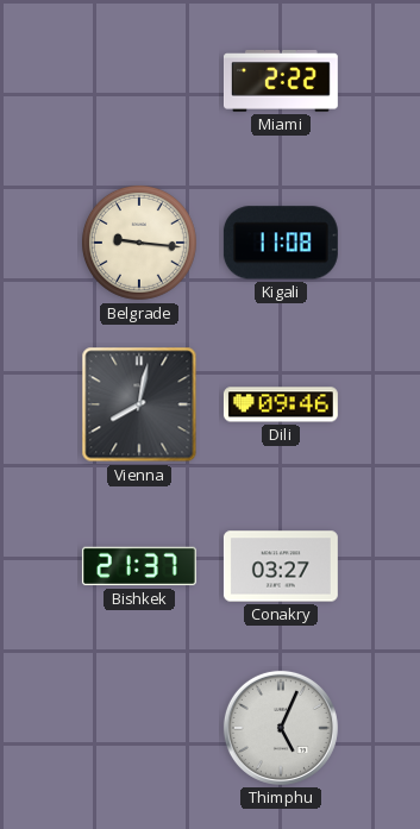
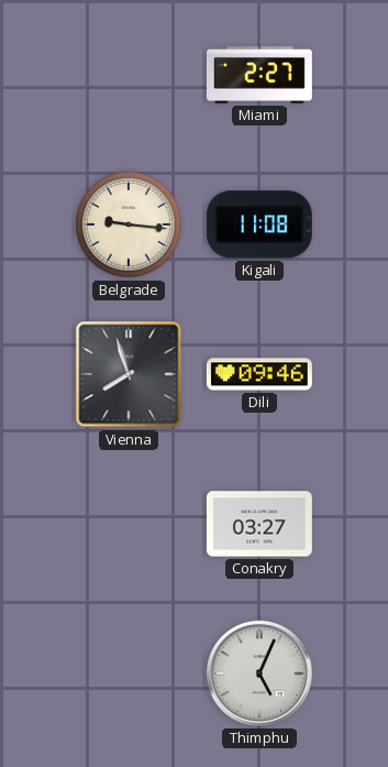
Miami: 2:22 -> 2:27 (259, 75)
Vienna: 8:02 -> 7:57 (129, 374)
Bishkek: 21:37 -> none (139, 566)
